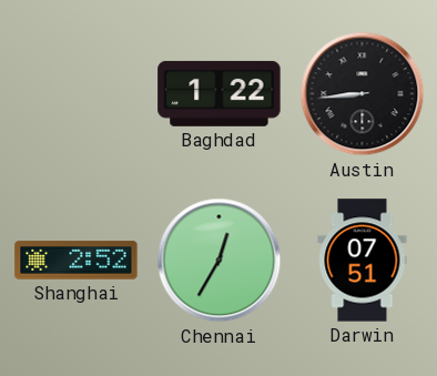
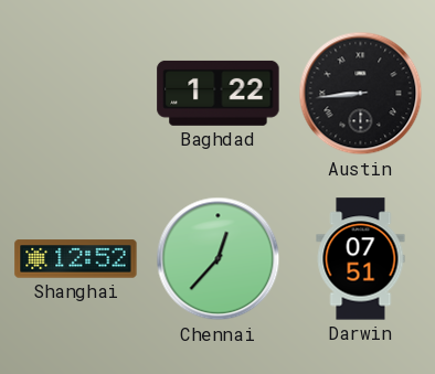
Shanghai: 2:52 -> 12:52 (76, 259)
Chennai: 12:35 -> 12:37 (219, 259)
